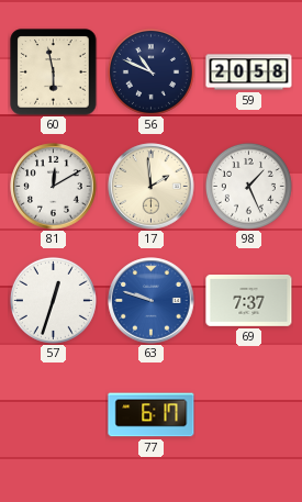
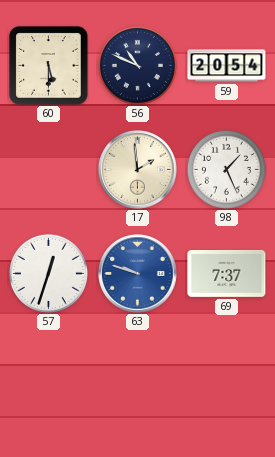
60: 5:58 -> 5:30 (49, 66)
59: 20:58 -> 20:54 (227, 66)
81: 12:10 -> none (54, 187)
77: 6:17 -> none (152, 415)
